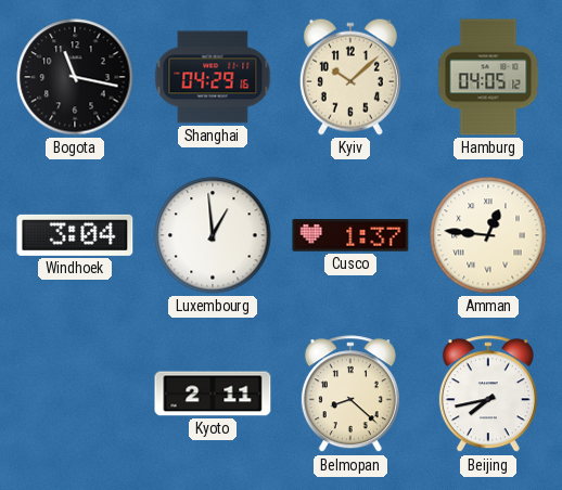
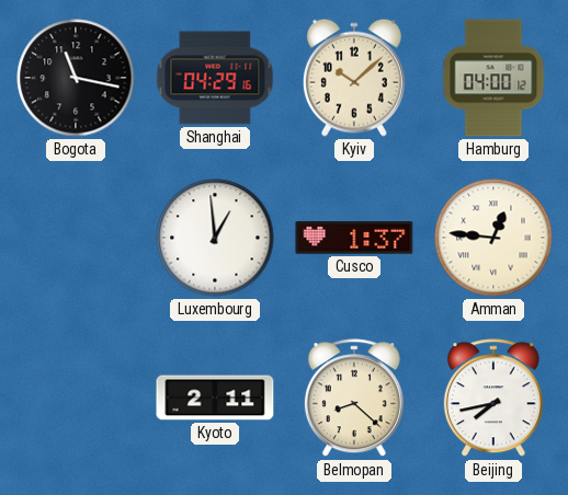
Hamburg: 04:05 -> 04:00 (493, 78)
Windhoek: 3:04 -> none (75, 235)
